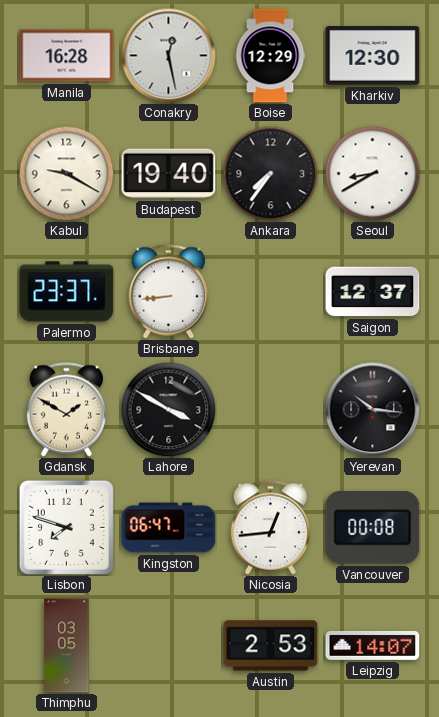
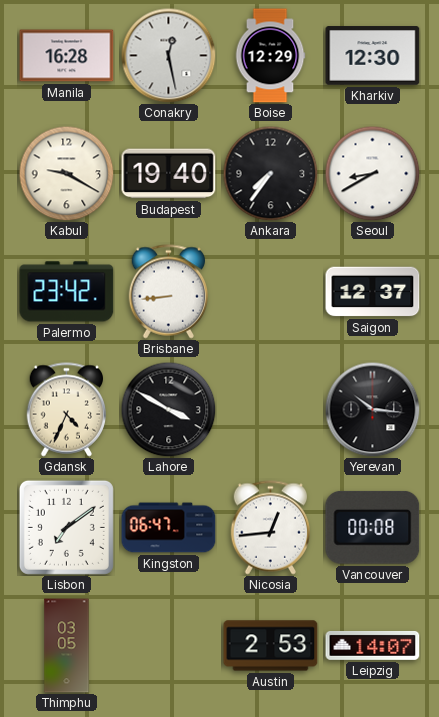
Palermo: 23:37 -> 23:42 (67, 292)
Gdansk: 1:50 -> 4:34 (67, 410)
Lisbon: 7:48 -> 7:09 (66, 527)
